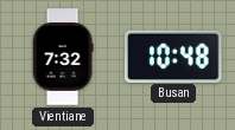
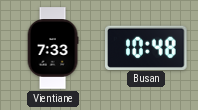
Vientiane: 7:32 -> 7:33 (53, 48)
